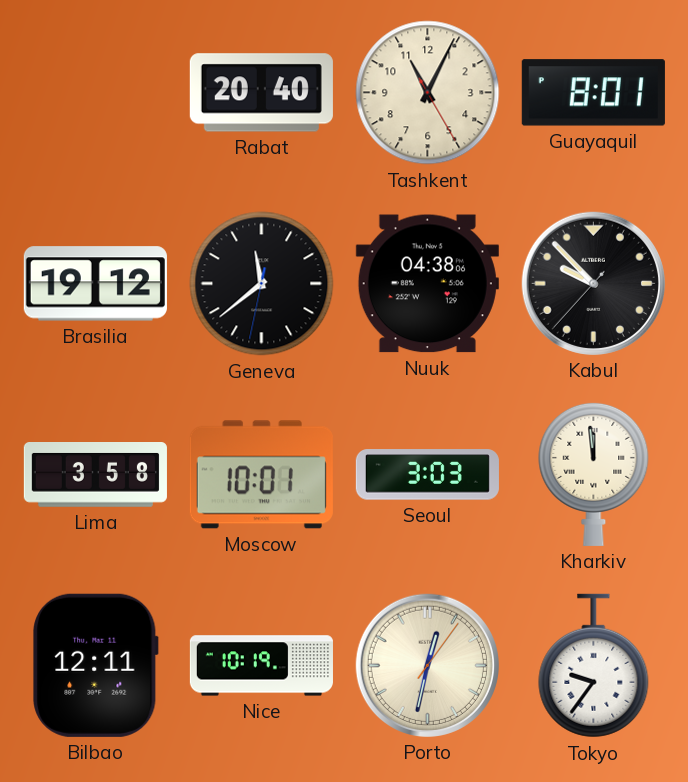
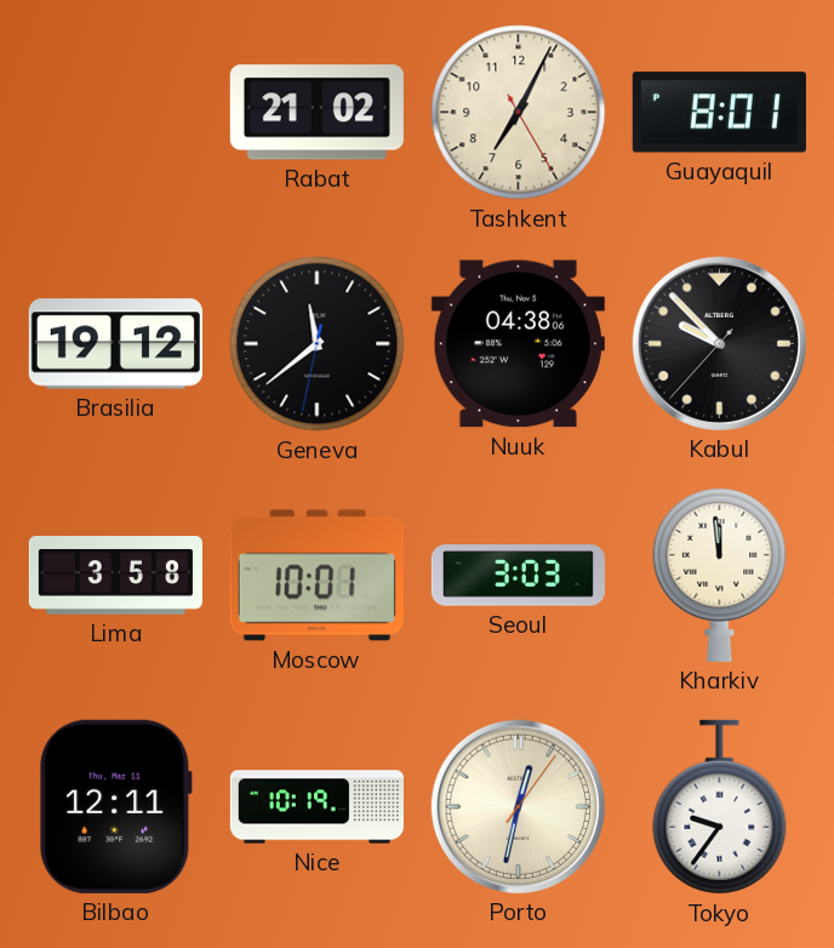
Rabat: 20:40 -> 21:02 (316, 113)
Tashkent: 11:04 -> 7:04 (519, 113)
